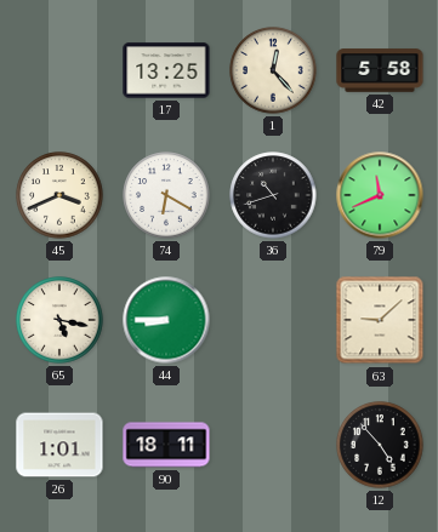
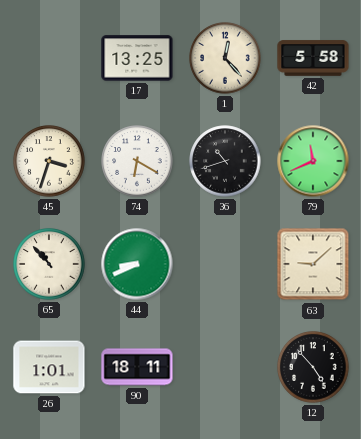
45: 3:41 -> 3:33 (49, 161)
65: 5:17 -> 10:53 (49, 264)
44: 8:45 -> 8:41 (137, 264)
